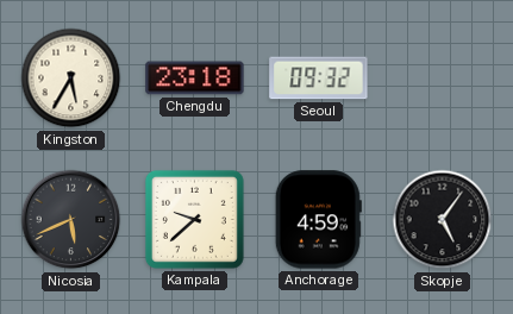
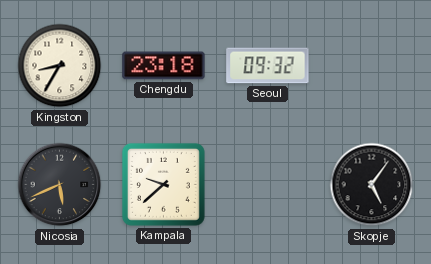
Kingston: 5:35 -> 8:35 (60, 66)
Anchorage: 4:59 -> none (318, 220)
